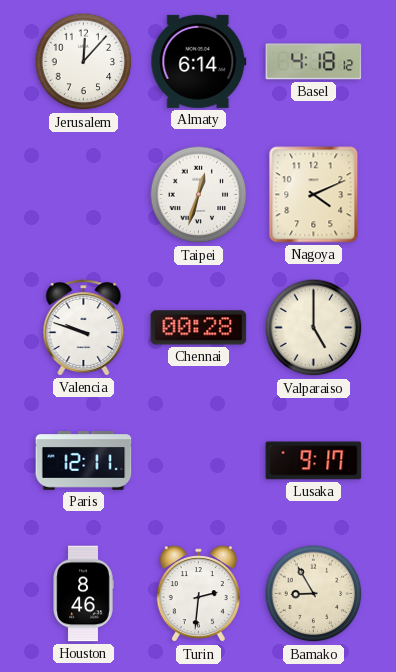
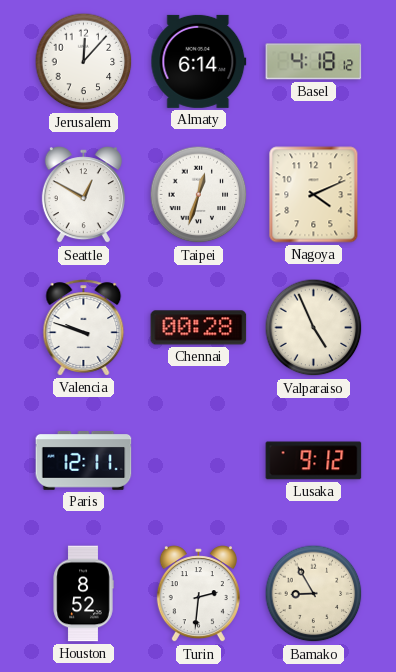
Seattle: none -> 12:50 (83, 195)
Valparaiso: 5:00 -> 4:56 (314, 328)
Lusaka: 9:17 -> 9:12 (314, 461)
Houston: 8:46 -> 8:52 (83, 594)
